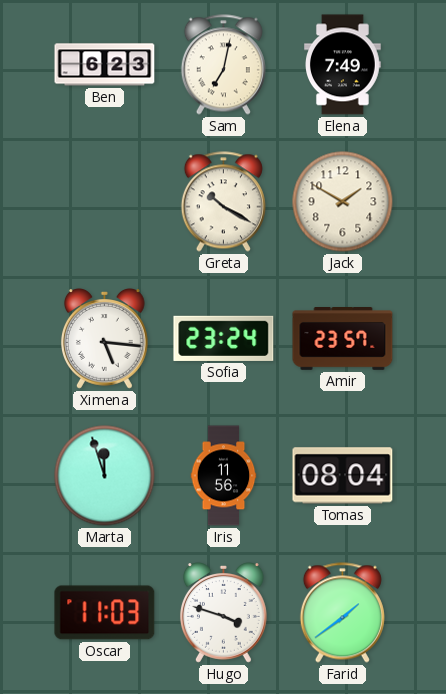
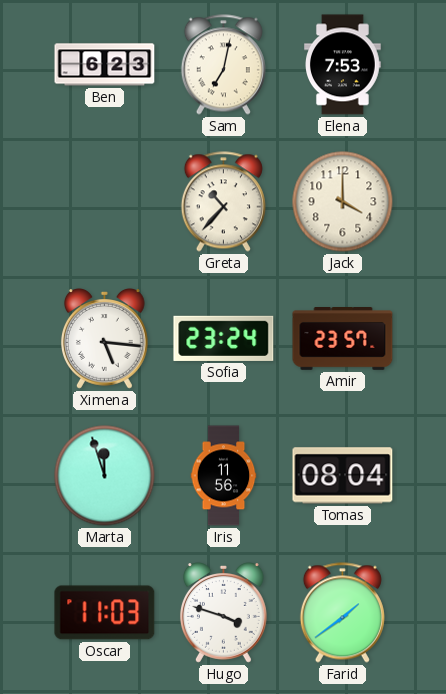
Elena: 7:49 -> 7:53 (343, 65)
Greta: 10:20 -> 10:37 (223, 202)
Jack: 1:50 -> 4:00 (343, 202)
